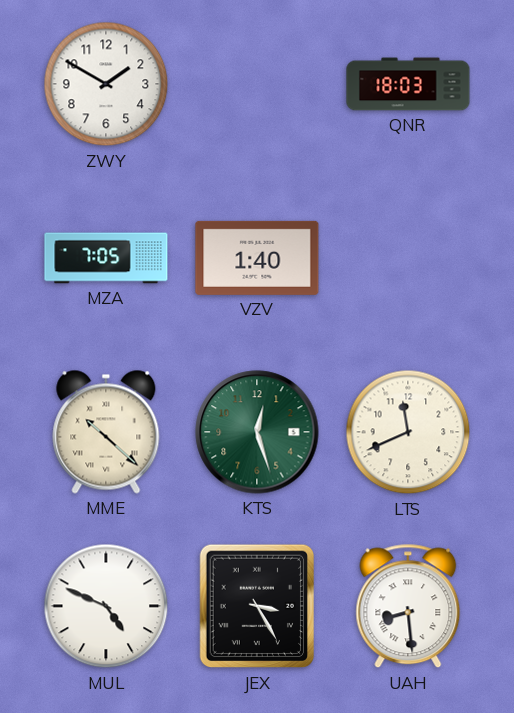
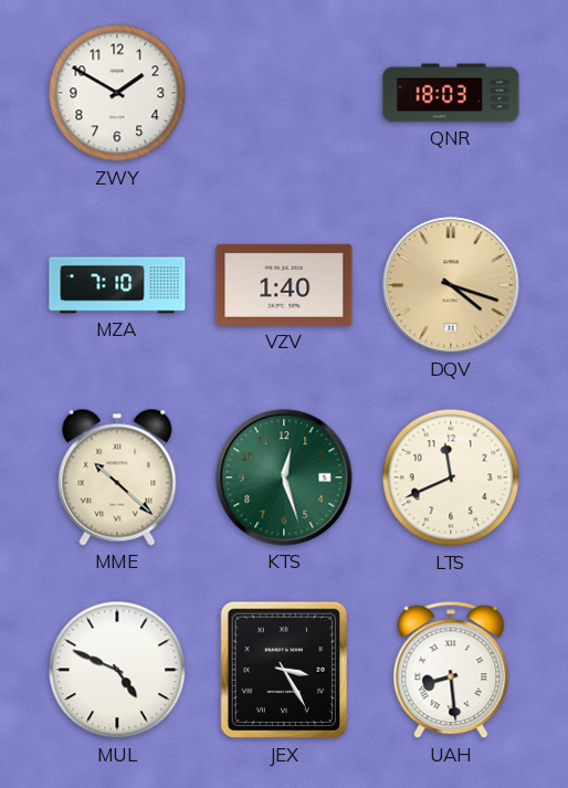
MZA: 7:05 -> 7:10 (117, 285)
DQV: none -> 4:18 (451, 285)
